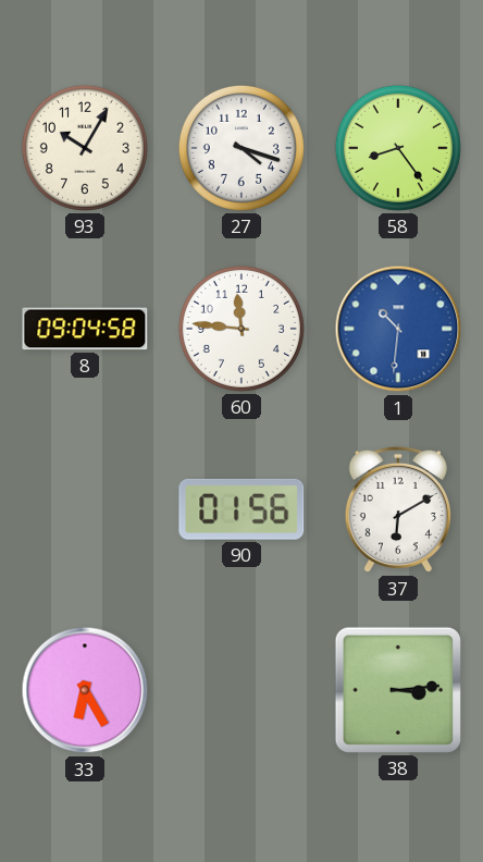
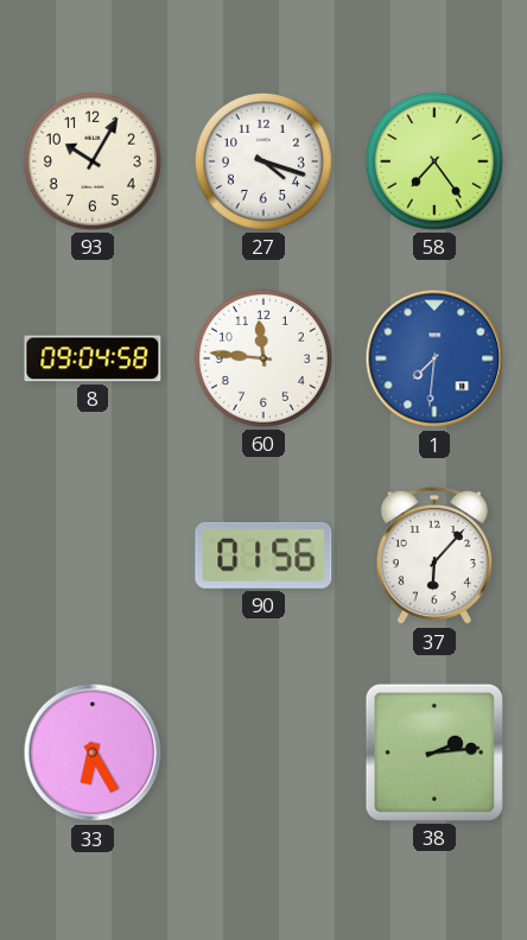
58: 8:24 -> 7:24 (434, 161)
1: 10:31 -> 7:31 (434, 358)
37: 6:10 -> 6:07 (434, 555)
38: 3:14 -> 2:14 (434, 752)
